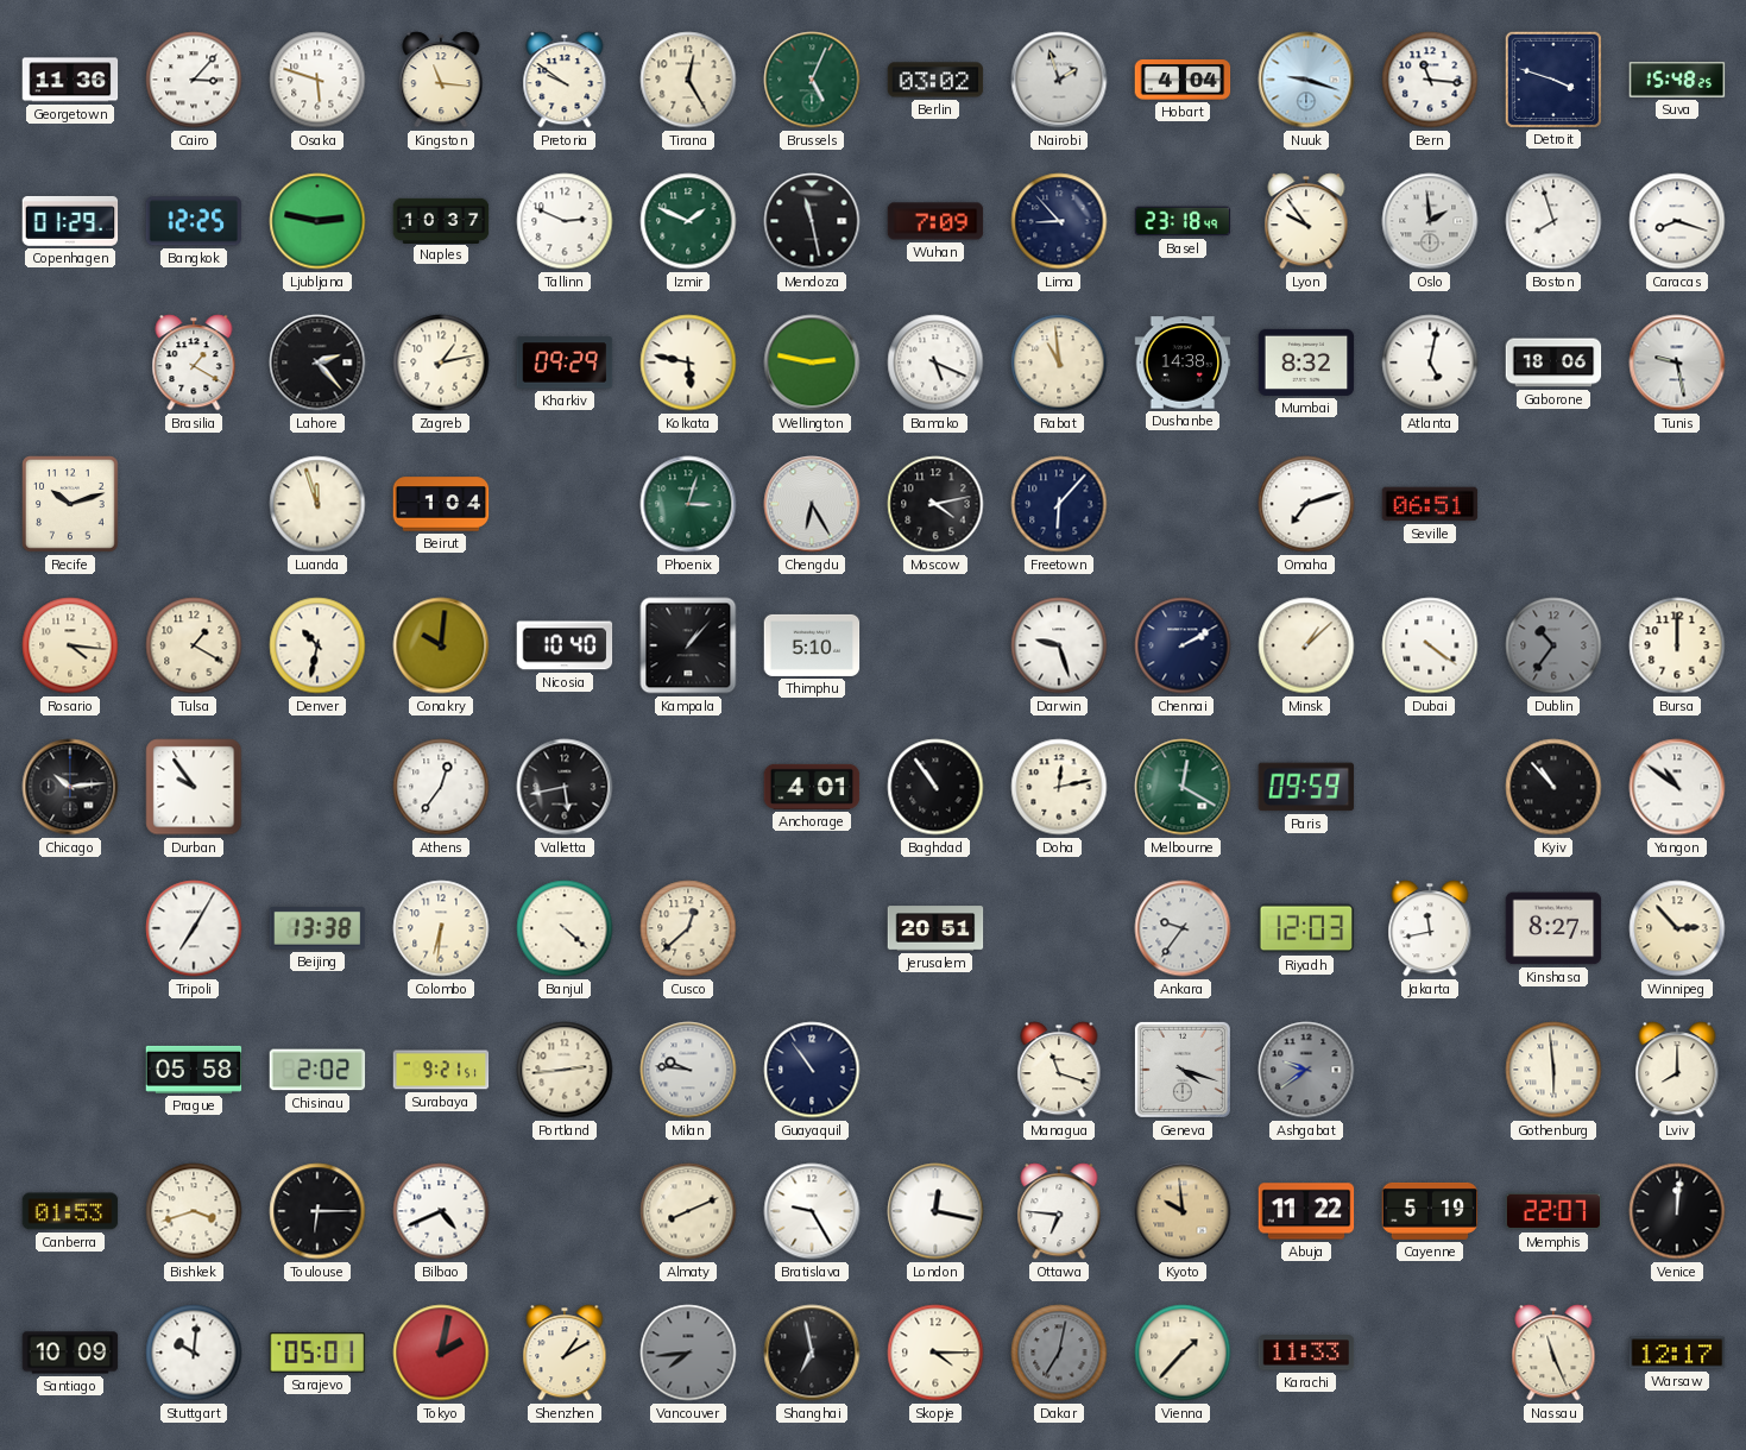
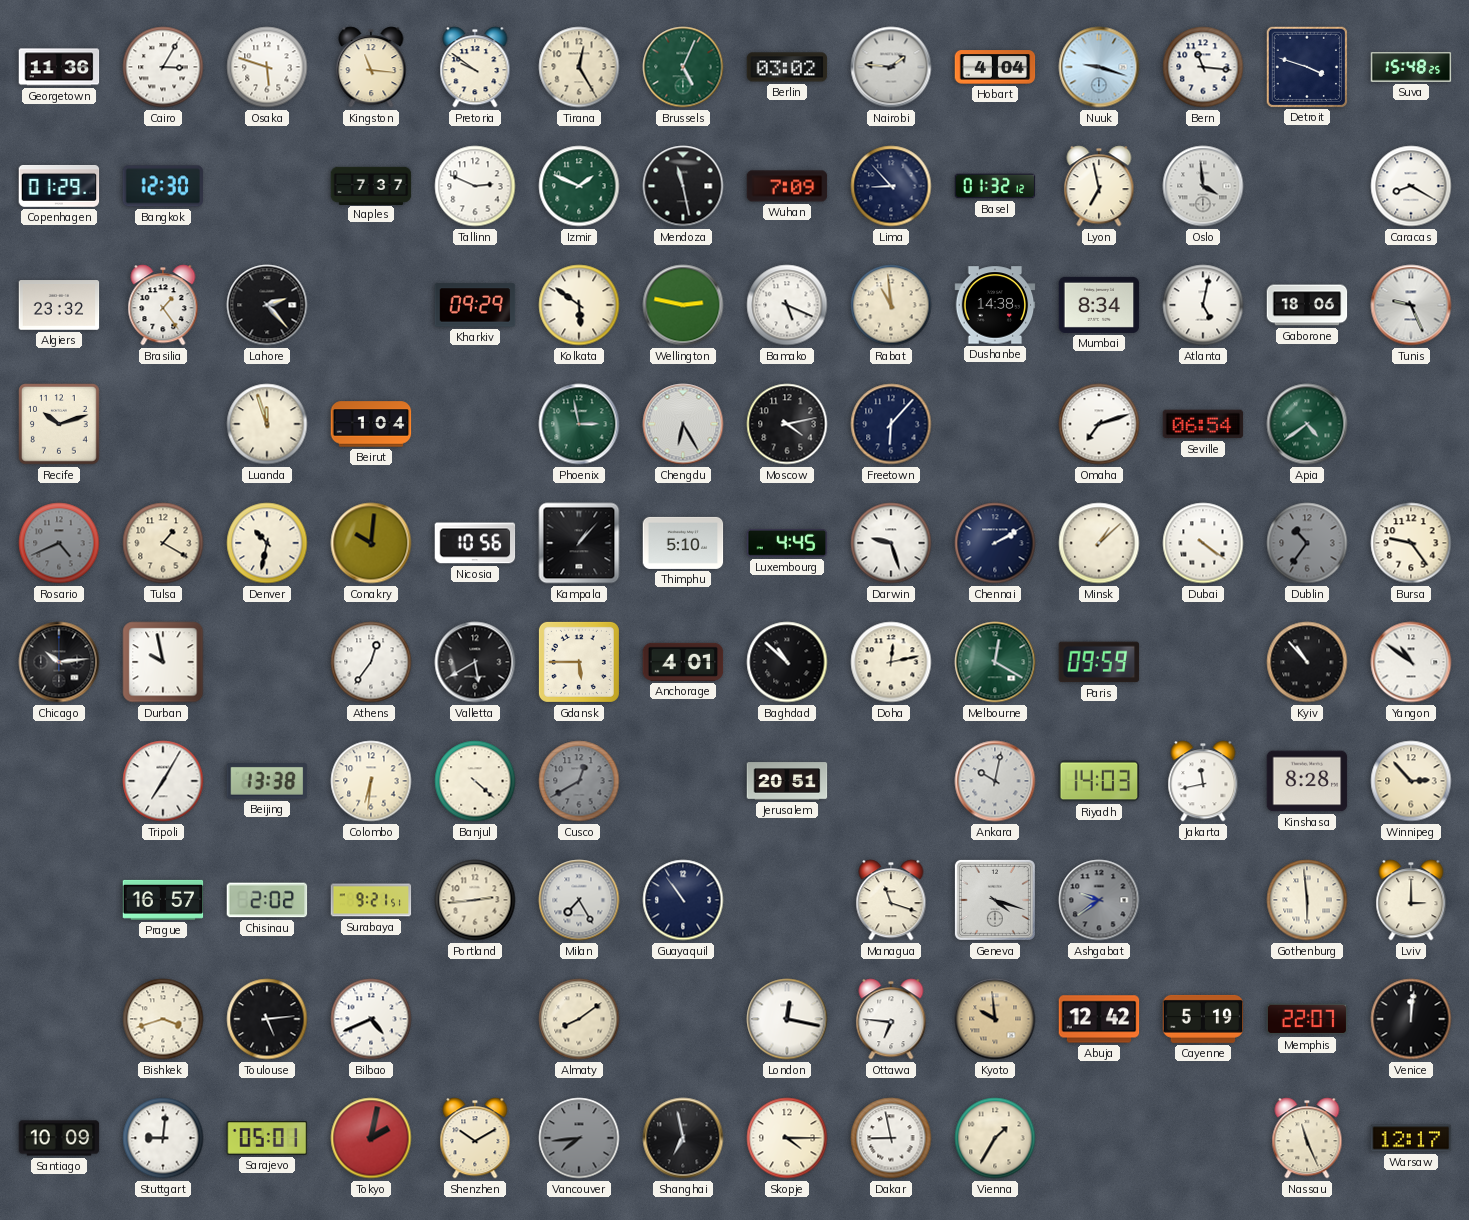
Cairo: 3:07 -> 3:05 (163, 67)
Nairobi: 1:57 -> 1:46 (891, 67)
Bangkok: 12:25 -> 12:30 (163, 186)
Ljubljana: 2:47 -> none (317, 221)
Naples: 10:37 -> 7:37 (371, 185)
Basel: 23:18 -> 01:32 (995, 186)
Lyon: 9:54 -> 6:58 (1099, 186)
Oslo: 1:59 -> 3:59 (1203, 186)
Boston: 7:57 -> none (1553, 221)
Caracas: 8:18 -> 8:20 (1411, 186)
Algiers: none -> 23:32 (59, 305)
Brasilia: 1:20 -> 1:24 (163, 305)
Zagreb: 1:13 -> none (441, 363)
Kolkata: 5:47 -> 5:51 (579, 305)
Mumbai: 8:32 -> 8:34 (1099, 305)
Tunis: 9:28 -> 9:26 (1411, 305)
Phoenix: 3:03 -> 2:58 (579, 424)
Seville: 06:51 -> 06:54 (1203, 424)
Apia: none -> 4:39 (1307, 424)
Rosario: 4:16 -> 4:41 (59, 543)
Rosario dial: cream -> grey (59, 543)
Nicosia: 10:40 -> 10:56 (475, 543)
Luxembourg: none -> 4:45 (787, 543)
Bursa: 12:00 -> 9:24 (1411, 543)
Durban: 9:54 -> 9:58 (163, 662)
Valletta: 5:43 -> 5:40 (475, 662)
Gdansk: none -> 5:45 (579, 662)
Baghdad: 10:54 -> 10:52 (787, 662)
Cusco: 12:38 -> 12:40 (579, 781)
Cusco dial: cream -> grey (579, 781)
Ankara: 9:36 -> 10:02 (995, 781)
Riyadh: 12:03 -> 14:03 (1099, 781)
Kinshasa: 8:27 -> 8:28 (1307, 781)
Prague: 05:58 -> 16:57 (163, 900)
Milan: 9:46 -> 7:25 (579, 900)
Lviv: 8:00 -> 3:00 (1411, 900)
Canberra: 01:53 -> none (70, 1211)
Toulouse: 6:15 -> 5:14 (267, 1019)
Almaty: 8:11 -> 8:09 (579, 1019)
Bratislava: 9:25 -> none (812, 1211)
Abuja: 11:22 -> 12:42 (1099, 1019)
Stuttgart: 10:01 -> 9:01 (163, 1138)
Shenzhen: 1:10 -> 10:10 (475, 1138)
Dakar: 7:02 -> 8:58 (891, 1138)
Dakar dial: grey -> white (891, 1138)
Vienna: 1:37 -> 1:35 (995, 1138)
Karachi: 11:33 -> none (1306, 1353)
